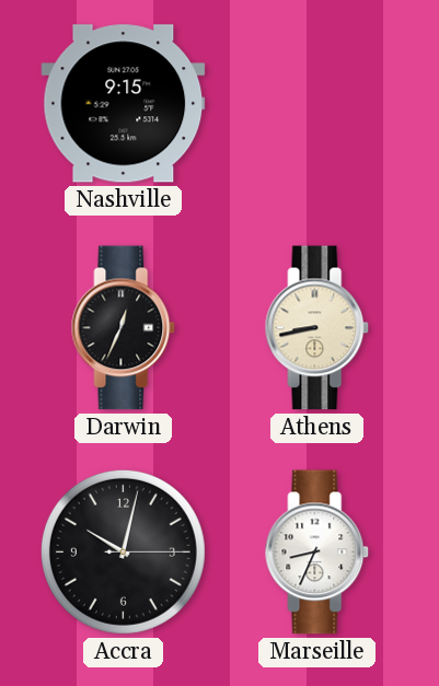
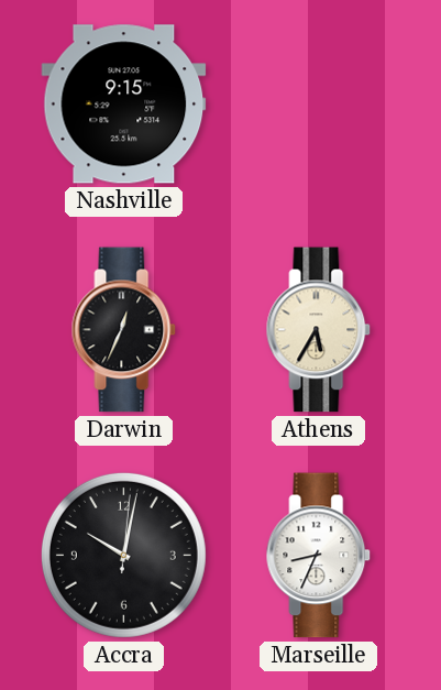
Athens: 8:43 -> 5:35 (319, 330)
Accra: 10:02:15 -> 10:02:01 (123, 555)
